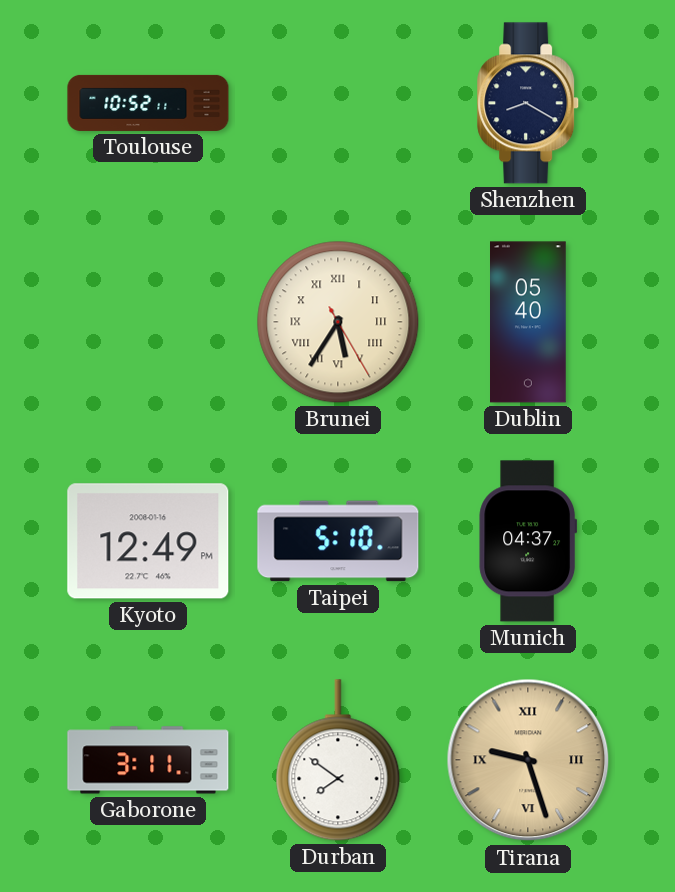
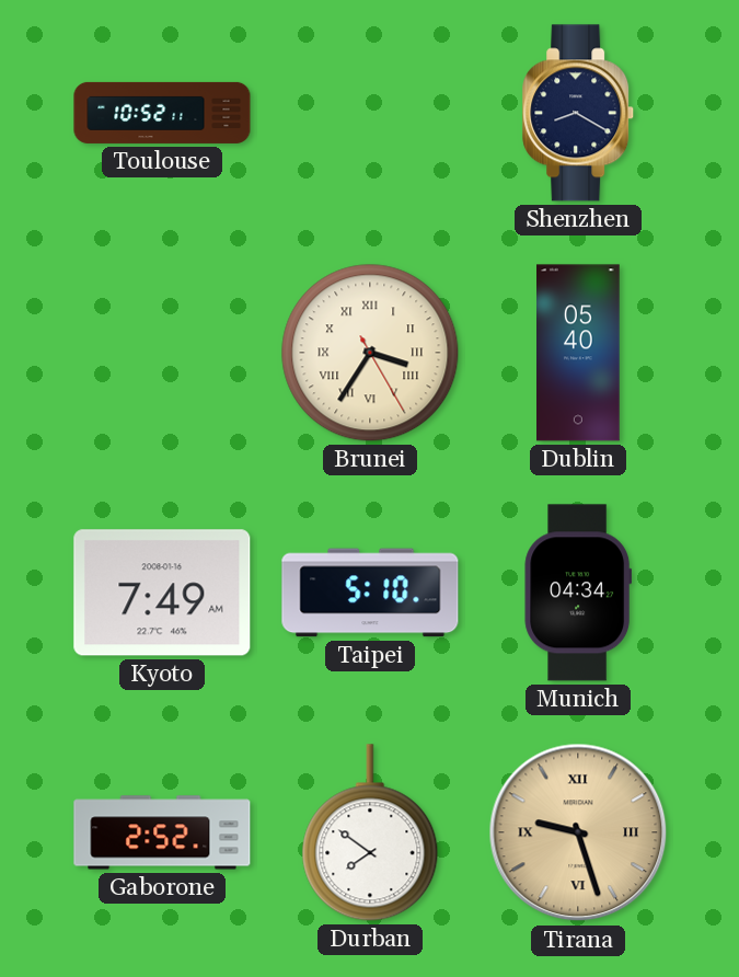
Brunei: 5:35 -> 3:35 (370, 353)
Kyoto: 12:49 -> 7:49 (162, 593)
Munich: 04:37 -> 04:34 (578, 593)
Gaborone: 3:11 -> 2:52 (162, 832)
